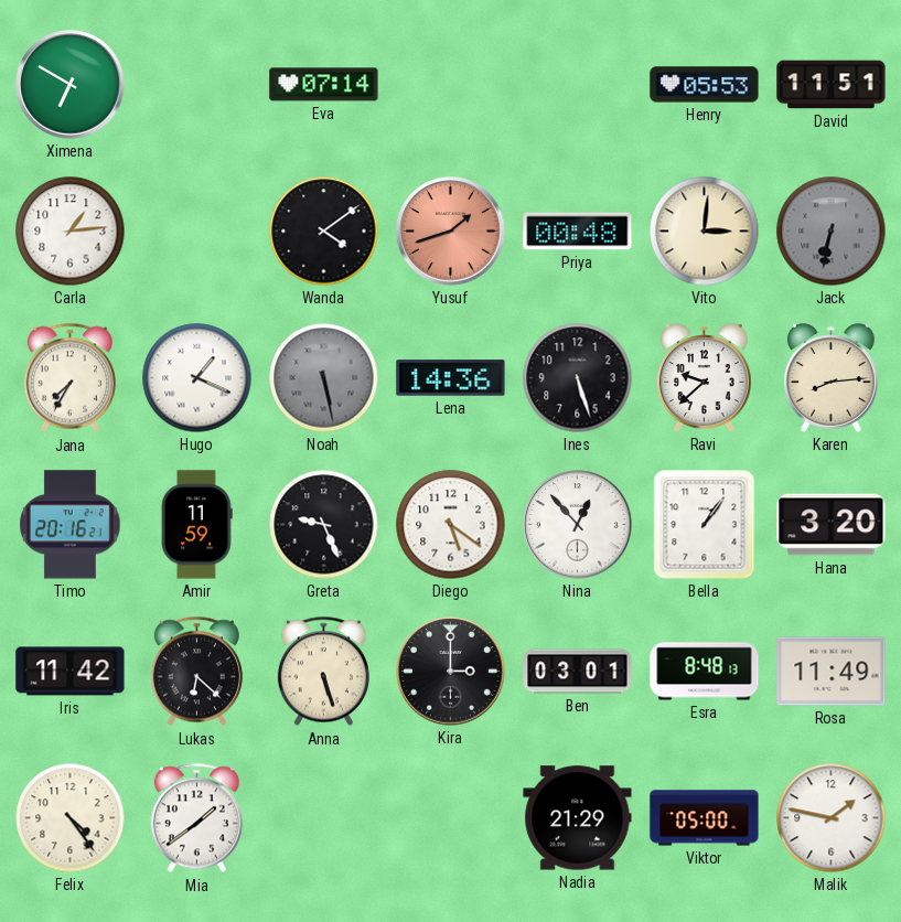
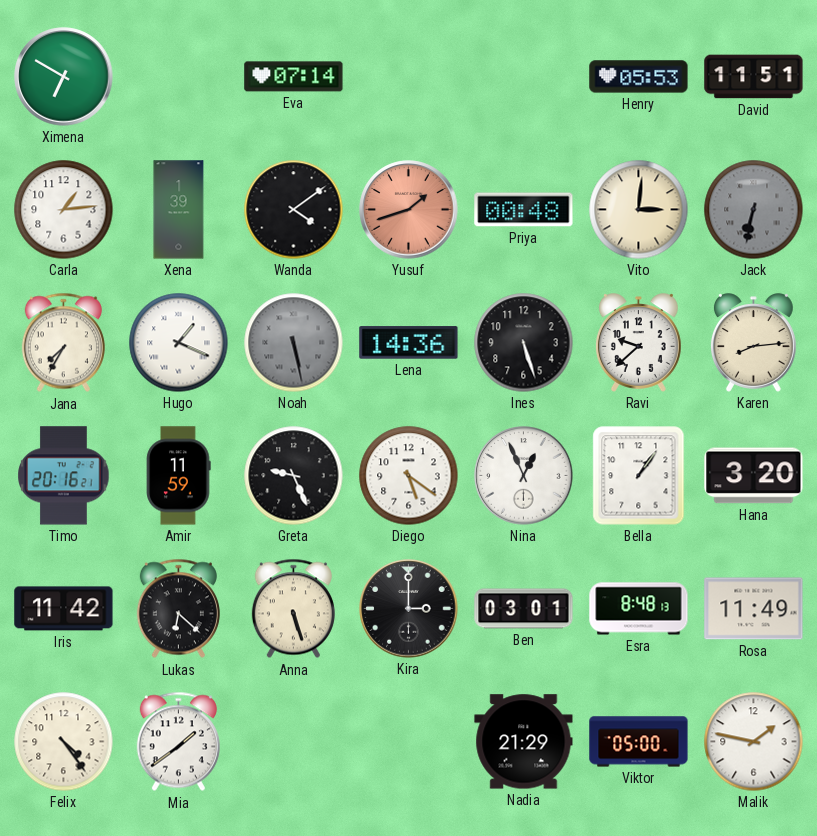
Xena: none -> 1:39 (179, 210)
Nina: 12:53 -> 12:56 (524, 476)
